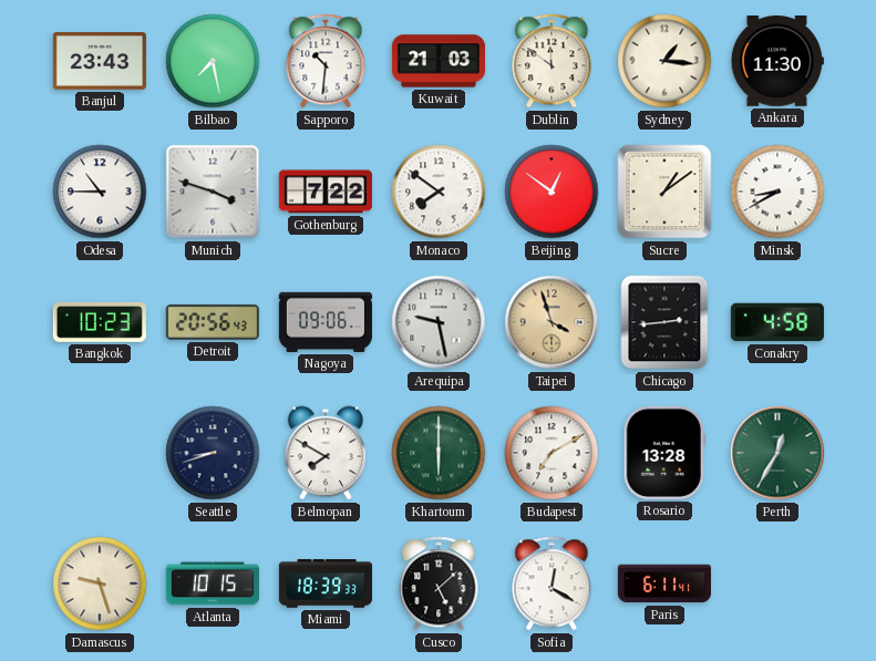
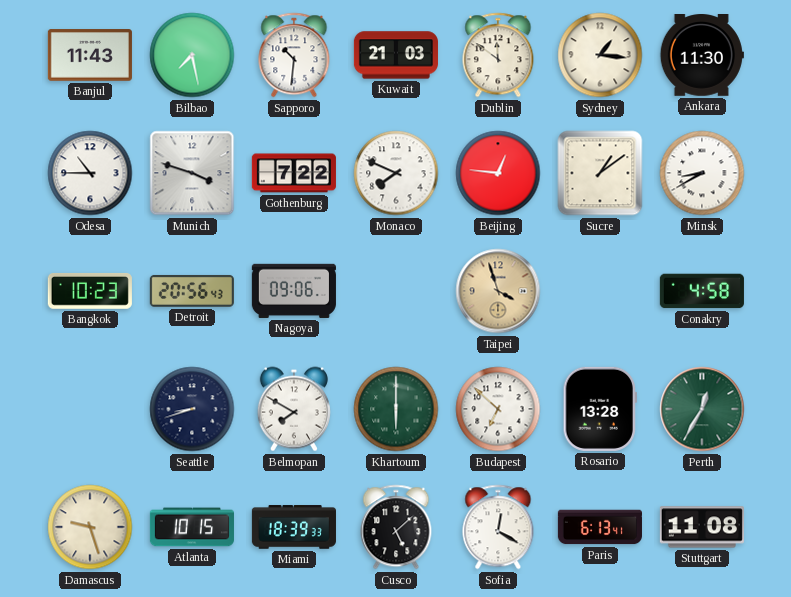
Banjul: 23:43 -> 11:43 (90, 55)
Monaco: 7:51 -> 7:49 (396, 173)
Beijing: 12:51 -> 12:46 (498, 173)
Arequipa: 9:28 -> none (439, 322)
Chicago: 2:44 -> none (664, 322)
Budapest: 7:10 -> 6:52 (498, 409)
Paris: 6:11 -> 6:13 (600, 527)
Stuttgart: none -> 11:08 (702, 527)
